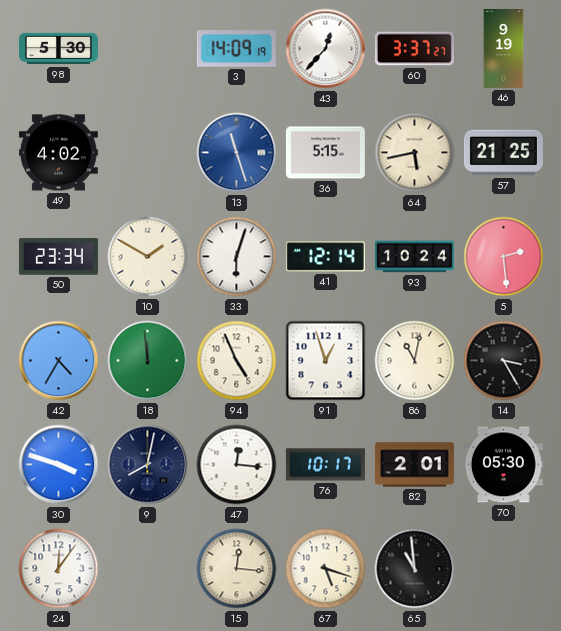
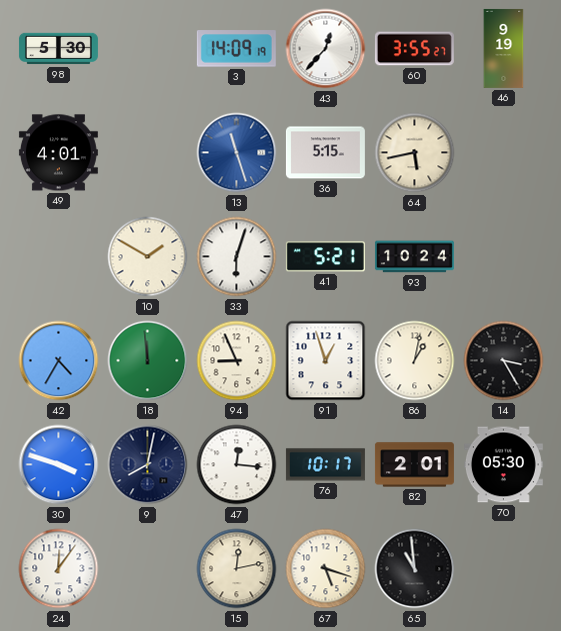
60: 3:37 -> 3:55 (414, 49)
49: 4:02 -> 4:01 (58, 153)
57: 21:25 -> none (503, 153)
50: 23:34 -> none (58, 257)
41: 12:14 -> 5:21 (325, 257)
5: 2:29 -> none (504, 257)
94: 4:56 -> 8:56 (237, 361)
86: 11:02 -> 1:02 (415, 361)
15: 12:16 -> 12:13 (237, 569)
